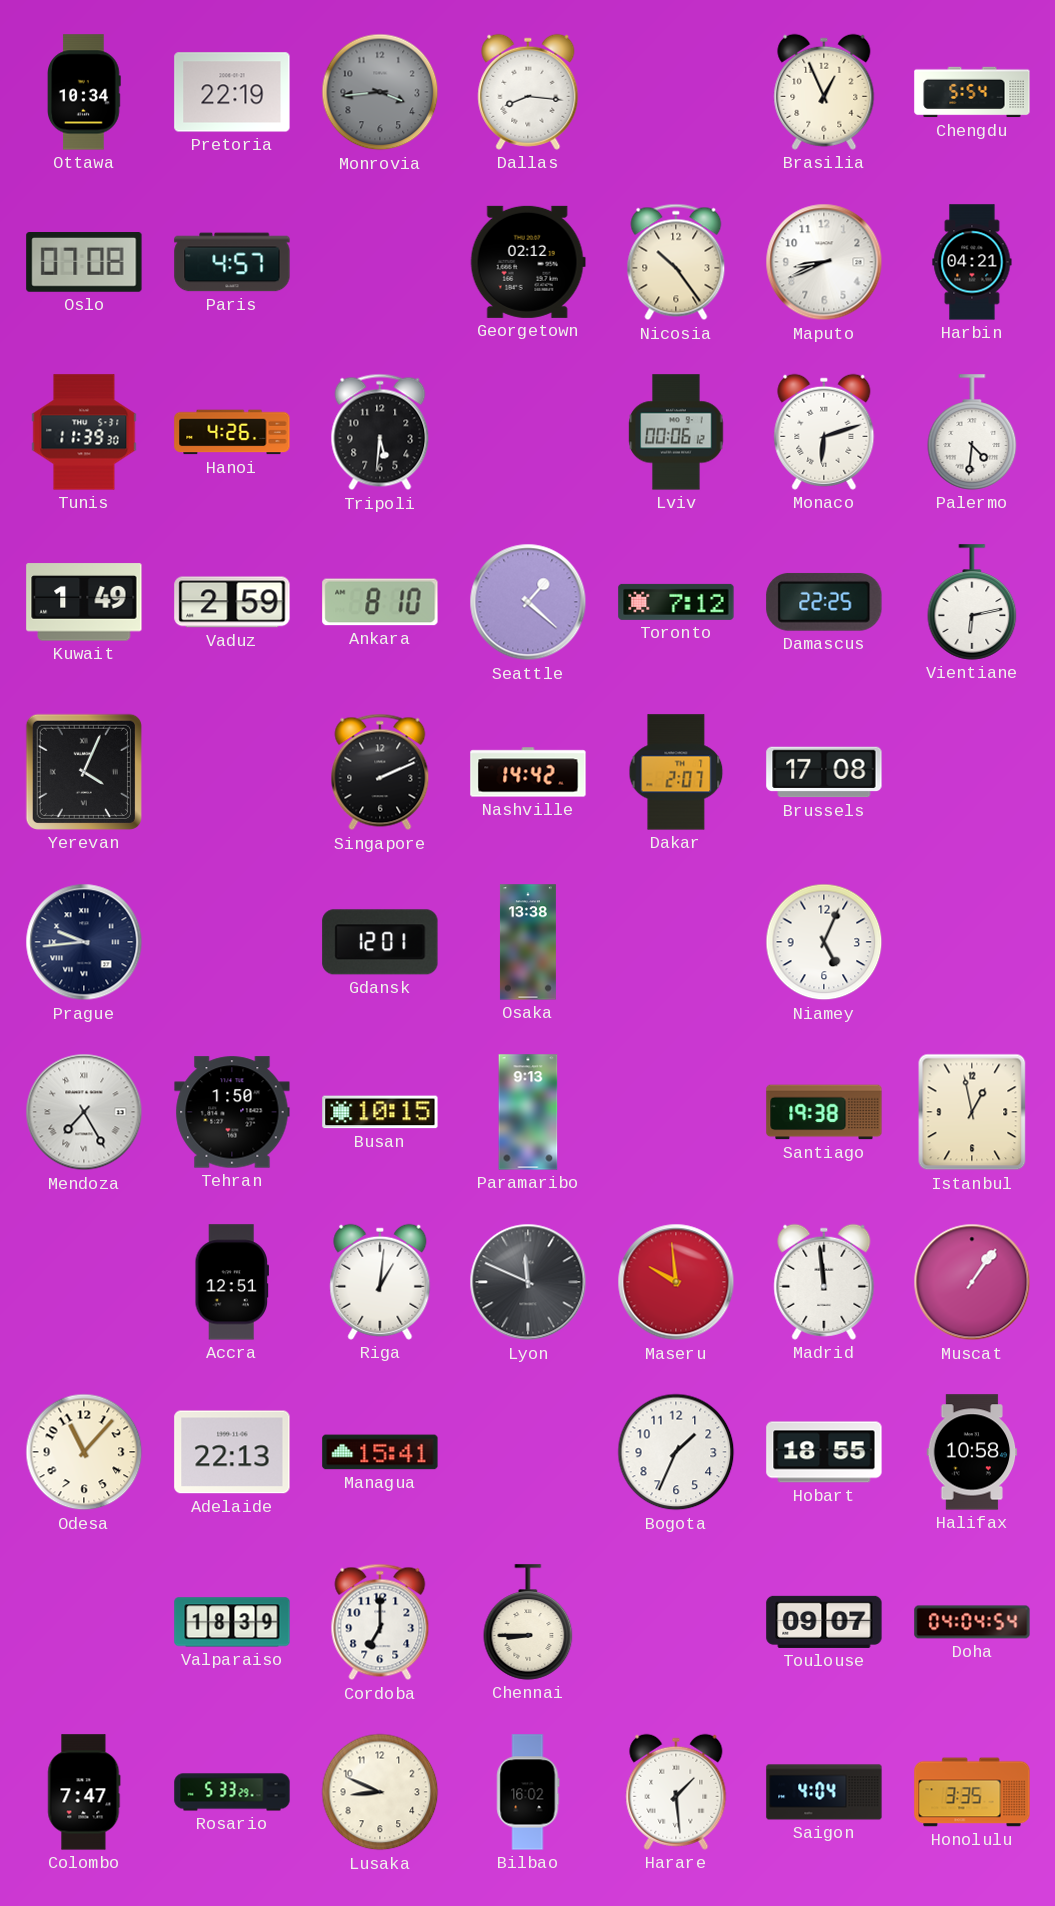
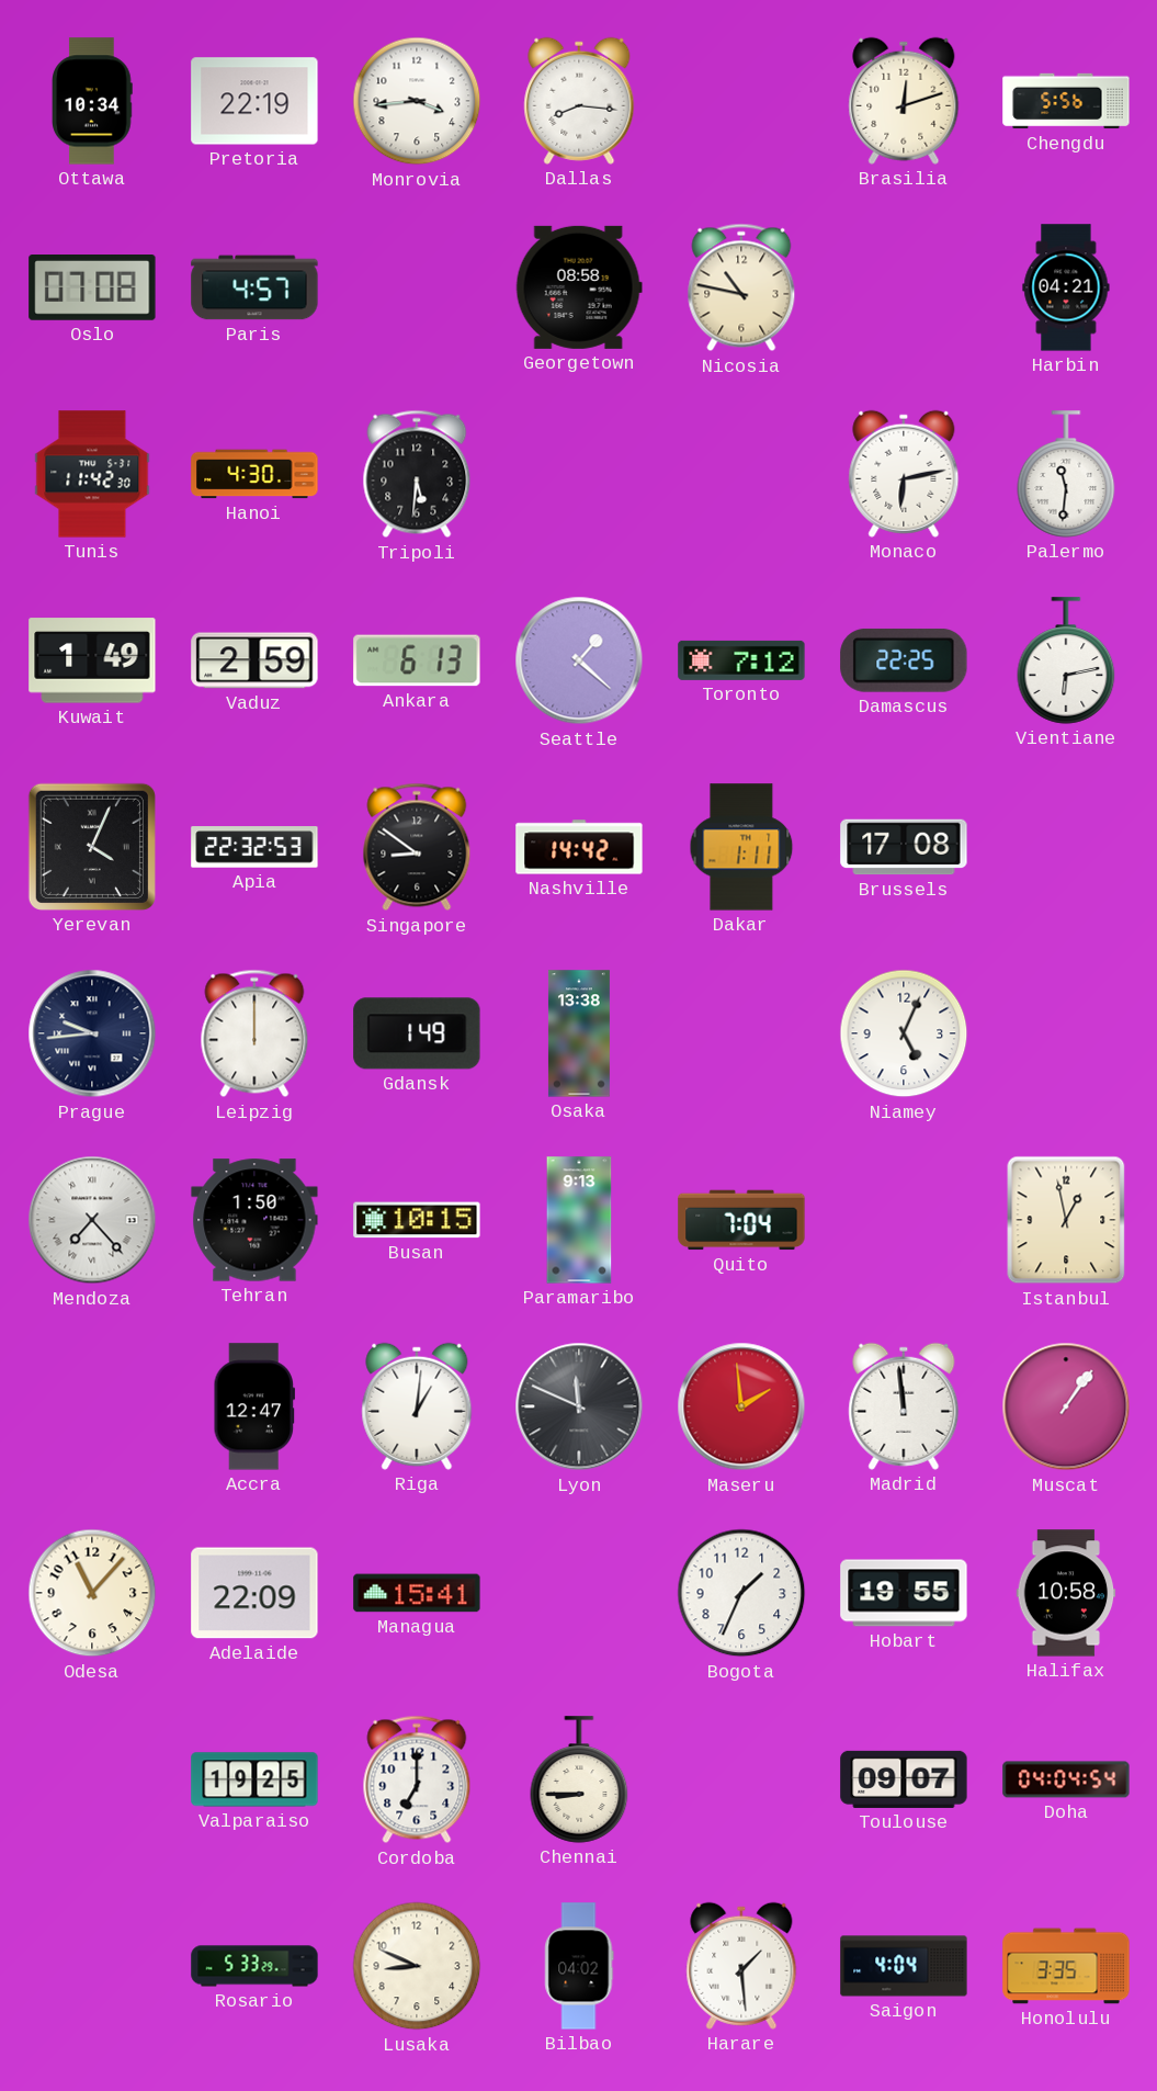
Monrovia dial: grey -> white (417, 101)
Brasilia: 12:56 -> 12:12 (904, 101)
Chengdu: 5:54 -> 5:56 (1066, 101)
Georgetown: 02:12 -> 08:58 (579, 287)
Nicosia: 10:24 -> 10:47 (741, 287)
Maputo: 8:41 -> none (824, 262)
Tunis: 11:39 -> 11:42 (92, 474)
Hanoi: 4:26 -> 4:30 (254, 474)
Lviv: 00:06 -> none (676, 432)
Monaco: 6:12 -> 6:13 (904, 474)
Palermo: 4:31 -> 11:31 (1066, 474)
Ankara: 8:10 -> 6:13 (417, 660)
Apia: none -> 22:32 (254, 847)
Singapore: 2:11 -> 8:51 (417, 847)
Dakar: 2:07 -> 1:11 (741, 847)
Leipzig: none -> 12:00 (254, 1033)
Gdansk: 12:01 -> 1:49 (417, 1033)
Mendoza: 7:25 -> 7:23 (92, 1220)
Quito: none -> 7:04 (741, 1220)
Santiago: 19:38 -> none (824, 1112)
Accra: 12:51 -> 12:47 (253, 1406)
Maseru: 9:59 -> 1:59 (741, 1406)
Adelaide: 22:13 -> 22:09 (254, 1593)
Hobart: 18:55 -> 19:55 (904, 1593)
Valparaiso: 18:39 -> 19:25 (254, 1779)
Colombo: 7:47 -> none (84, 1792)
Bilbao: 16:02 -> 04:02 (579, 1966)
